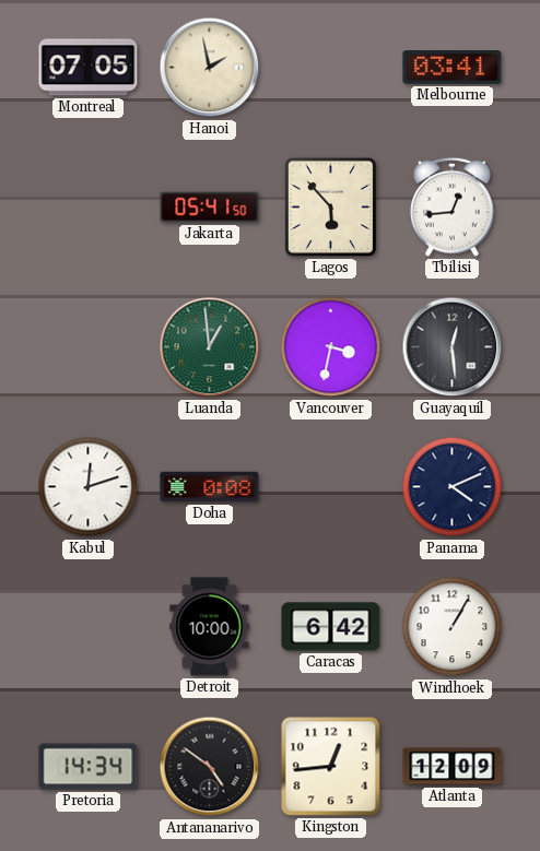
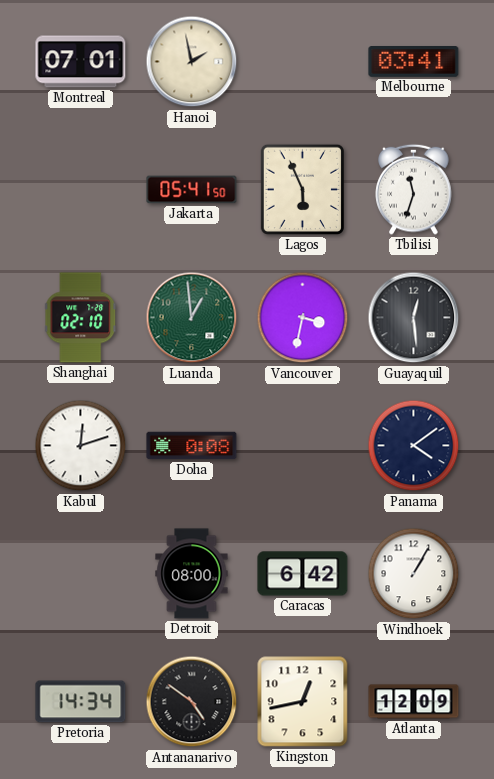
Montreal: 07:05 -> 07:01 (81, 62)
Lagos: 5:53 -> 5:56 (302, 189)
Tbilisi: 12:44 -> 11:33 (414, 189)
Shanghai: none -> 02:10 (81, 318)
Panama: 4:11 -> 4:09 (414, 446)
Detroit: 10:00 -> 08:00 (192, 574)
Kingston: 12:44 -> 12:43 (303, 702)
